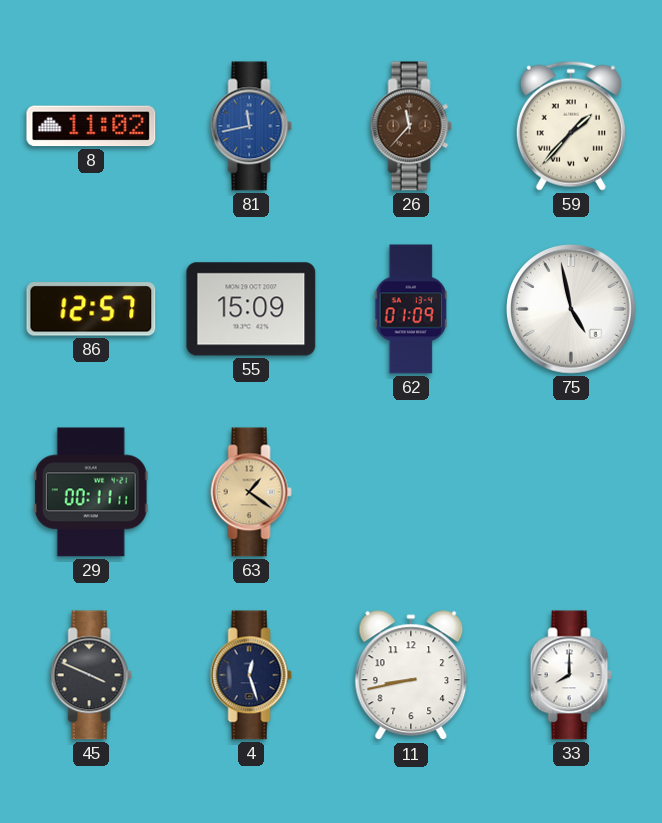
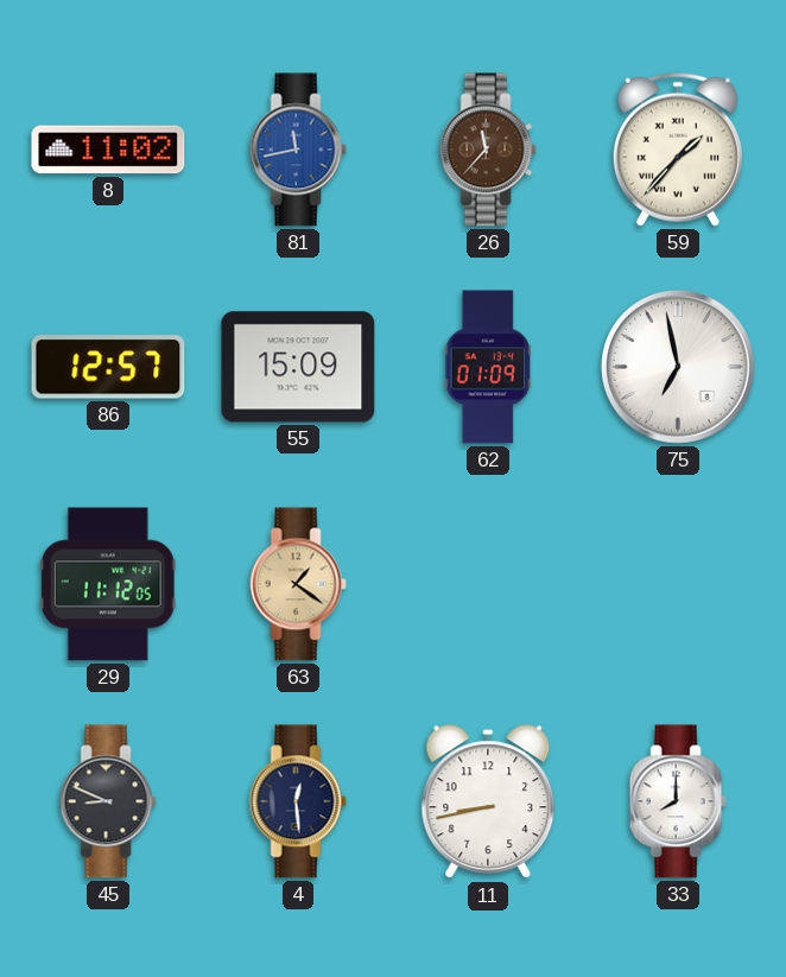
75: 4:58 -> 6:58 (678, 367)
29: 00:11 -> 11:12 (108, 584)
45: 3:49 -> 8:49 (108, 801)
4: 12:27 -> 12:29 (298, 801)
